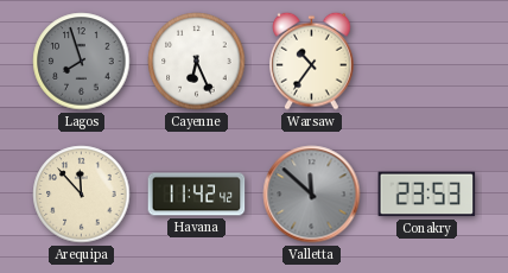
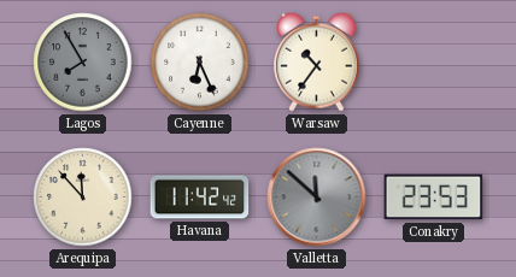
Lagos: 7:57 -> 7:55 (83, 63)
